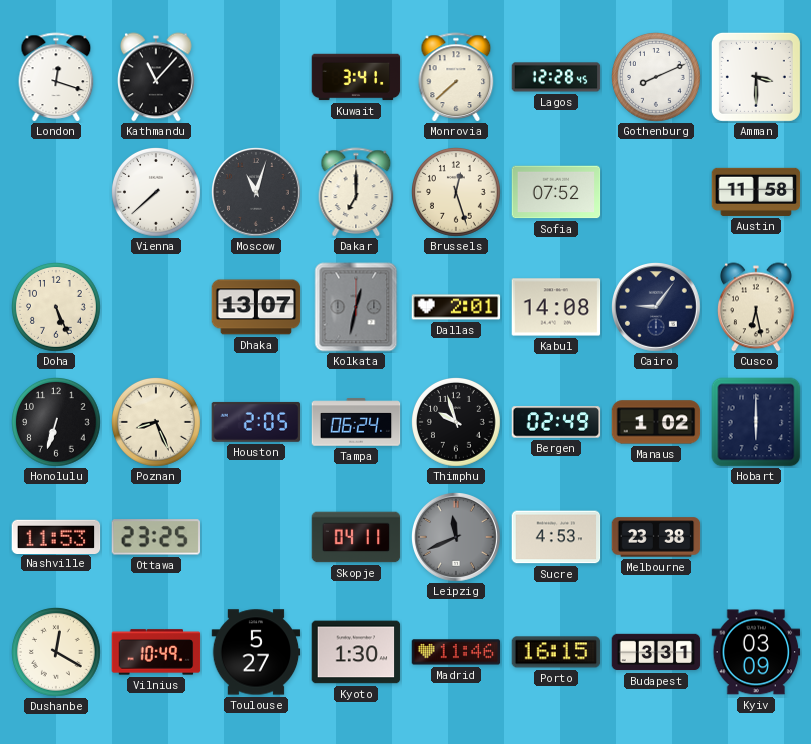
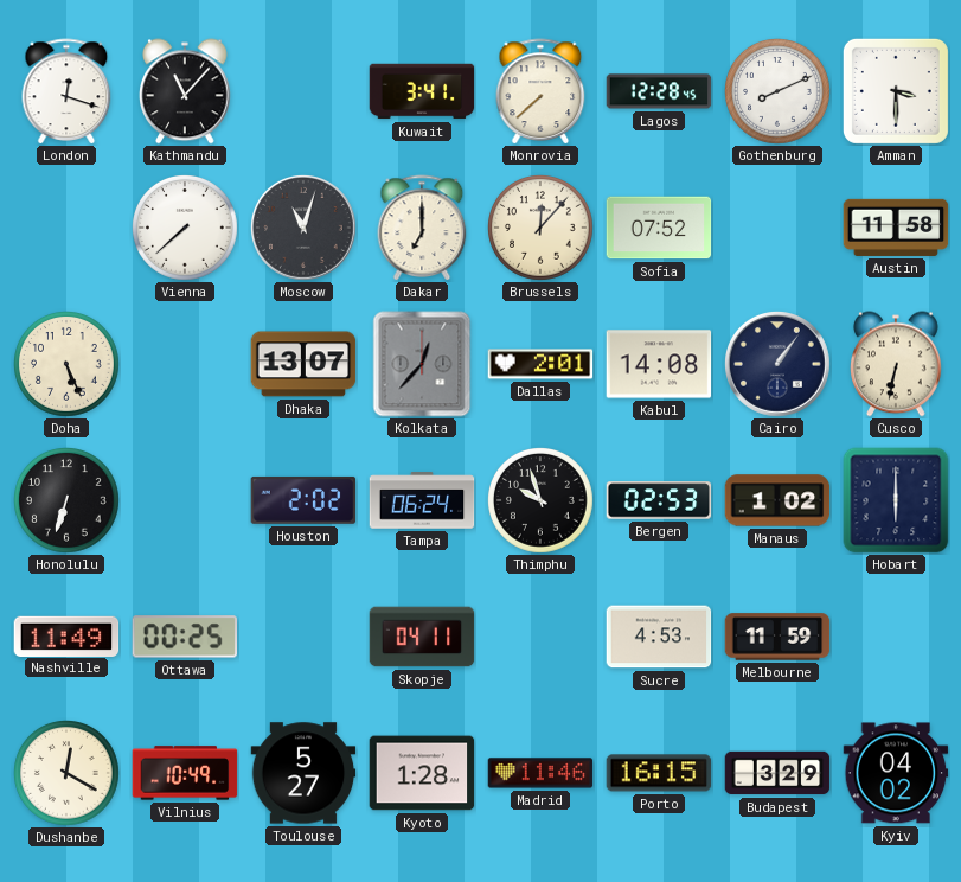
Brussels: 12:27 -> 12:07 (542, 229)
Kolkata: 12:32 -> 12:37 (422, 364)
Cairo: 9:06 -> 1:06 (779, 365)
Cusco: 6:28 -> 6:32 (897, 364)
Poznan: 8:26 -> none (157, 423)
Houston: 2:05 -> 2:02 (303, 500)
Bergen: 02:49 -> 02:53 (659, 500)
Nashville: 11:53 -> 11:49 (66, 635)
Ottawa: 23:25 -> 00:25 (184, 637)
Leipzig: 11:41 -> none (457, 538)
Melbourne: 23:38 -> 11:59 (777, 637)
Kyoto: 1:30 -> 1:28 (422, 773)
Budapest: 3:31 -> 3:29 (777, 773)
Kyiv: 03:09 -> 04:02 (896, 773)
